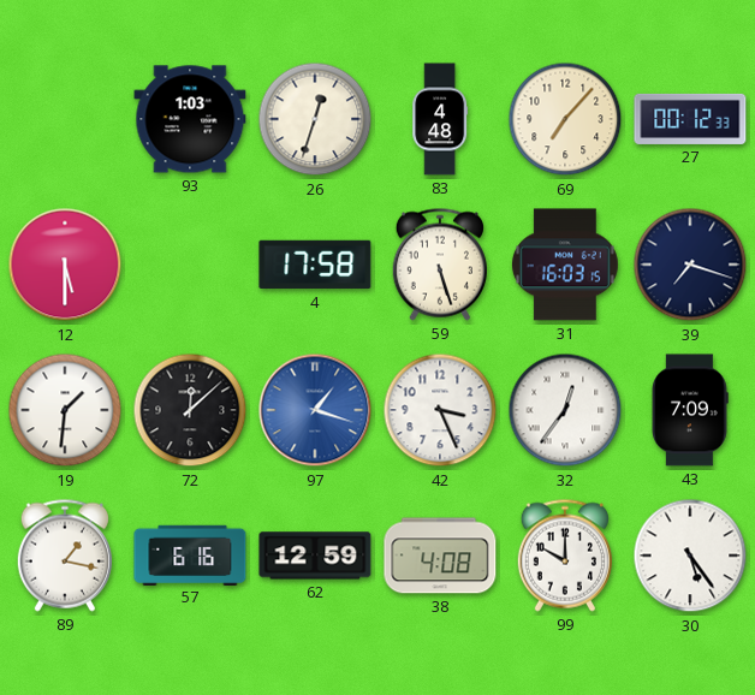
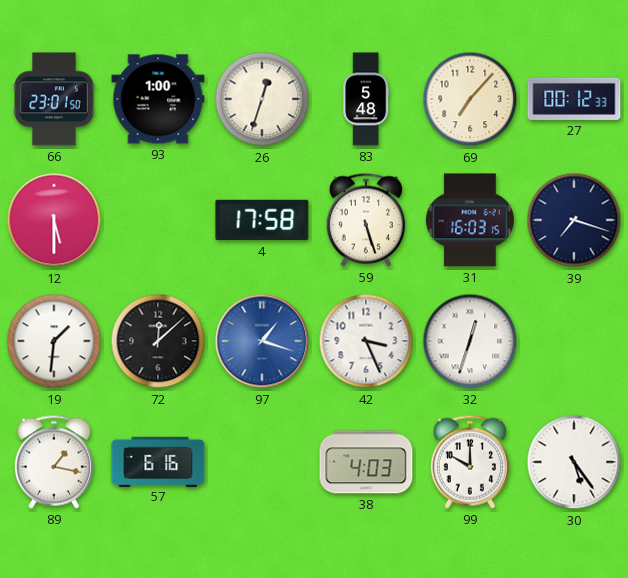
66: none -> 23:01 (54, 99)
93: 1:03 -> 1:00 (158, 99)
83: 4:48 -> 5:48 (366, 99)
32: 12:36 -> 12:33 (470, 341)
43: 7:09 -> none (690, 410)
62: 12:59 -> none (315, 556)
38: 4:08 -> 4:03 (366, 462)
